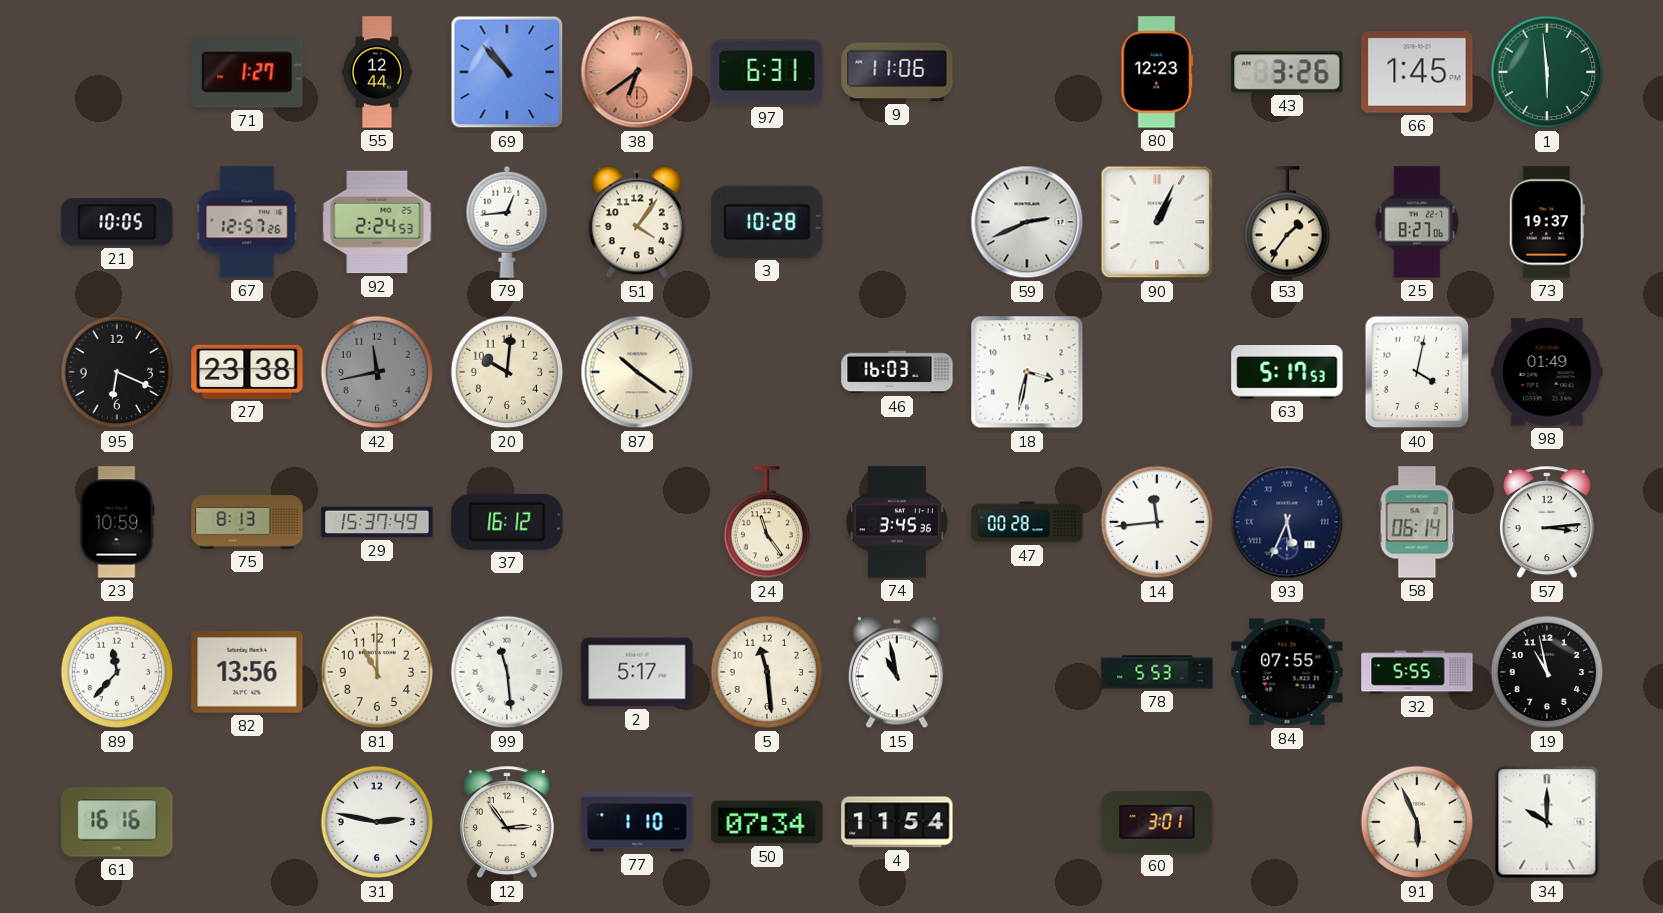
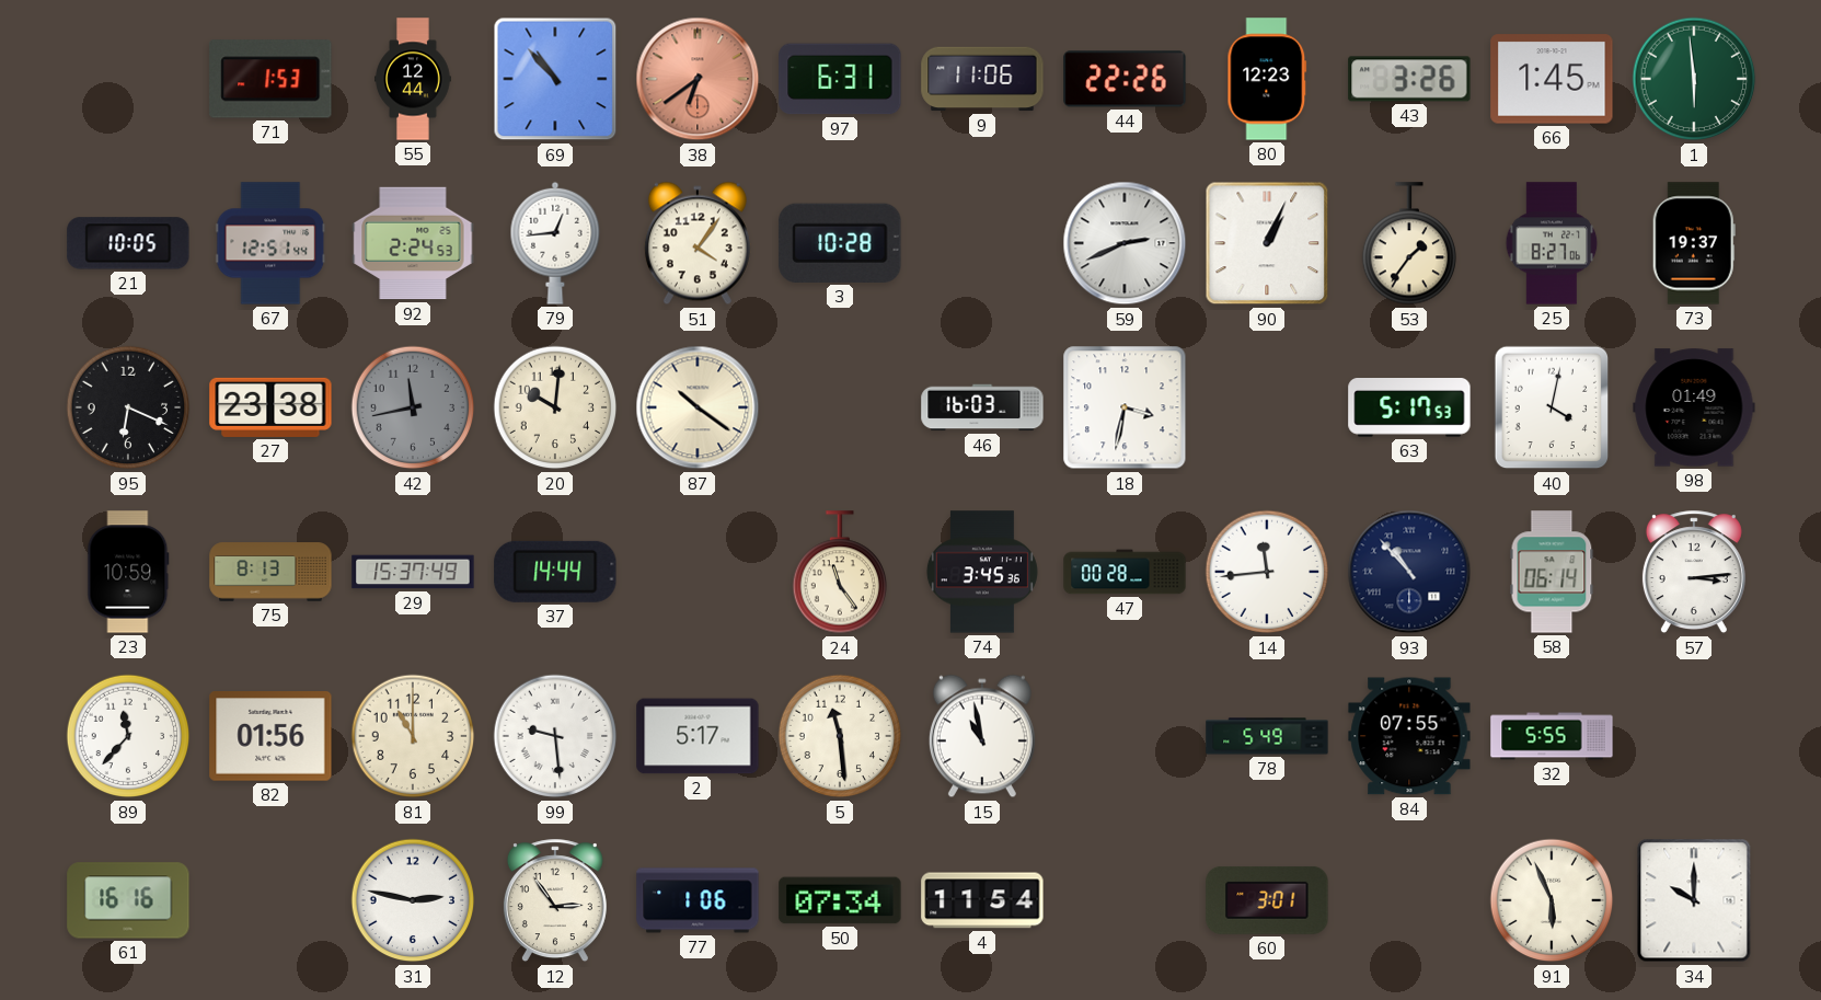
71: 1:27 -> 1:53 (270, 79)
44: none -> 22:26 (1125, 79)
67: 12:57 -> 12:51 (270, 243)
37: 16:12 -> 14:44 (555, 572)
93: 5:34 -> 10:53 (1409, 572)
82: 13:56 -> 01:56 (270, 737)
99: 11:29 -> 9:29 (555, 736)
78: 5:53 -> 5:49 (1267, 736)
19: 10:58 -> none (1547, 672)
77: 1:10 -> 1:06 (698, 900)
